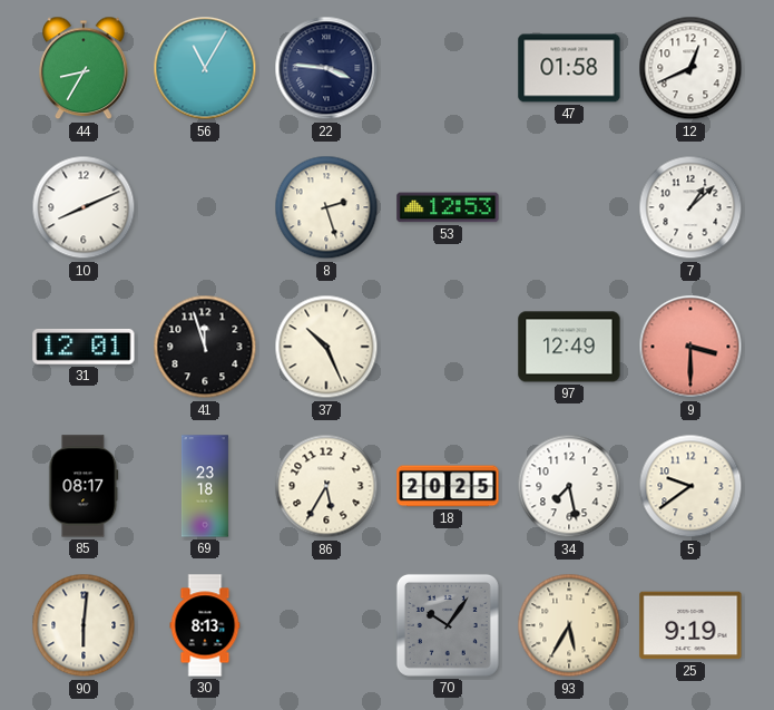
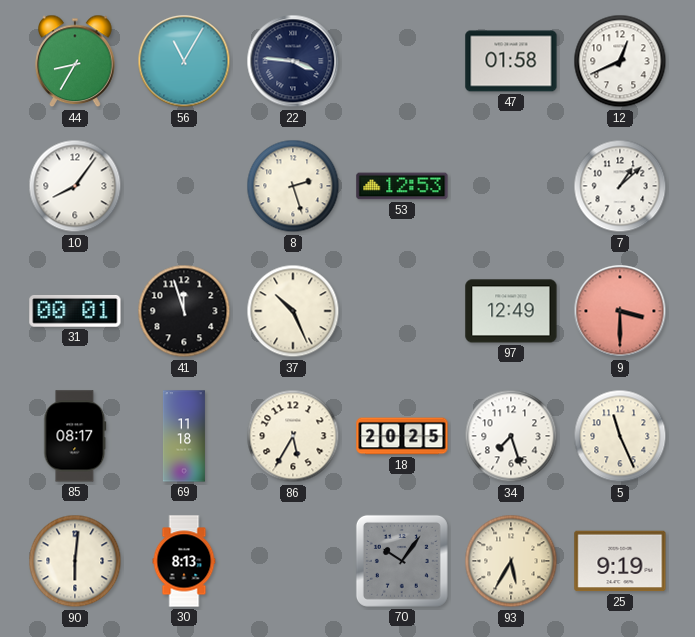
10: 8:11 -> 8:06 (75, 186)
31: 12:01 -> 00:01 (75, 312)
69: 23:18 -> 11:18 (184, 436)
34: 7:28 -> 7:27 (511, 436)
5: 9:39 -> 11:26 (620, 436)
